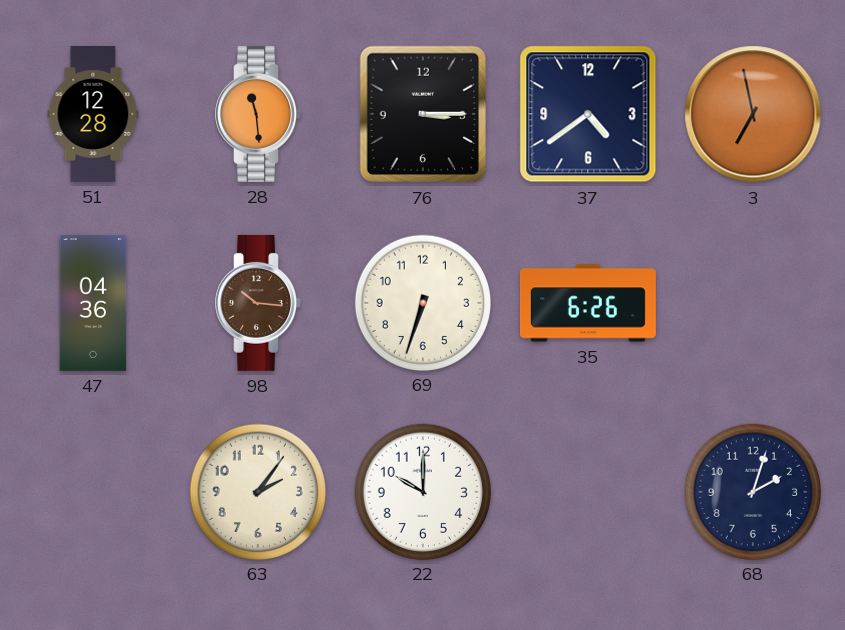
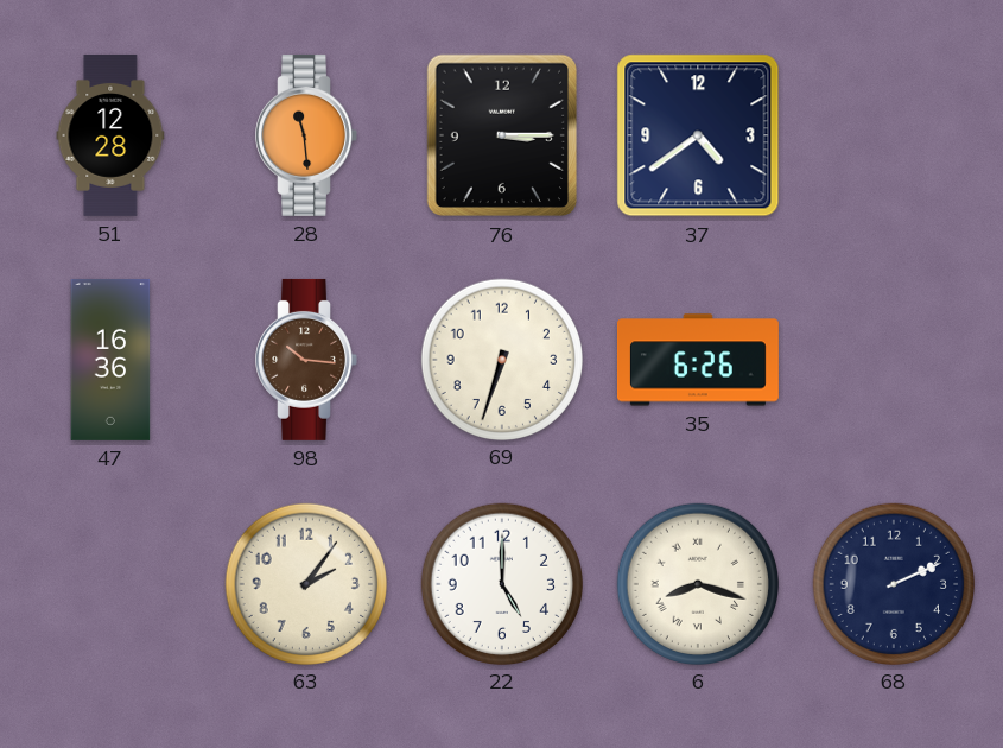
3: 6:58 -> none (753, 114)
47: 04:36 -> 16:36 (110, 360)
22: 10:00 -> 5:00 (501, 583)
6: none -> 8:18 (697, 583)
68: 2:03 -> 2:11 (893, 583)
